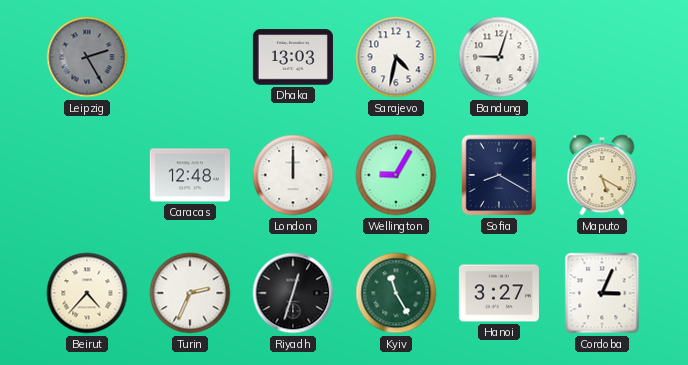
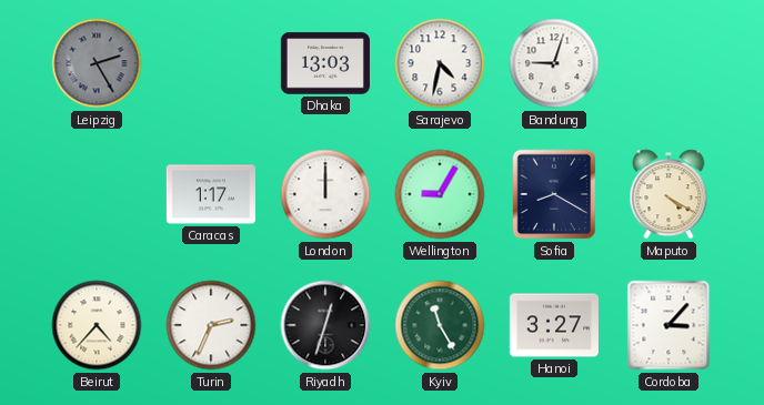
Caracas: 12:48 -> 1:17 (211, 194)
Maputo: 5:20 -> 4:20 (668, 194)
Cordoba: 3:04 -> 3:07 (668, 325)
